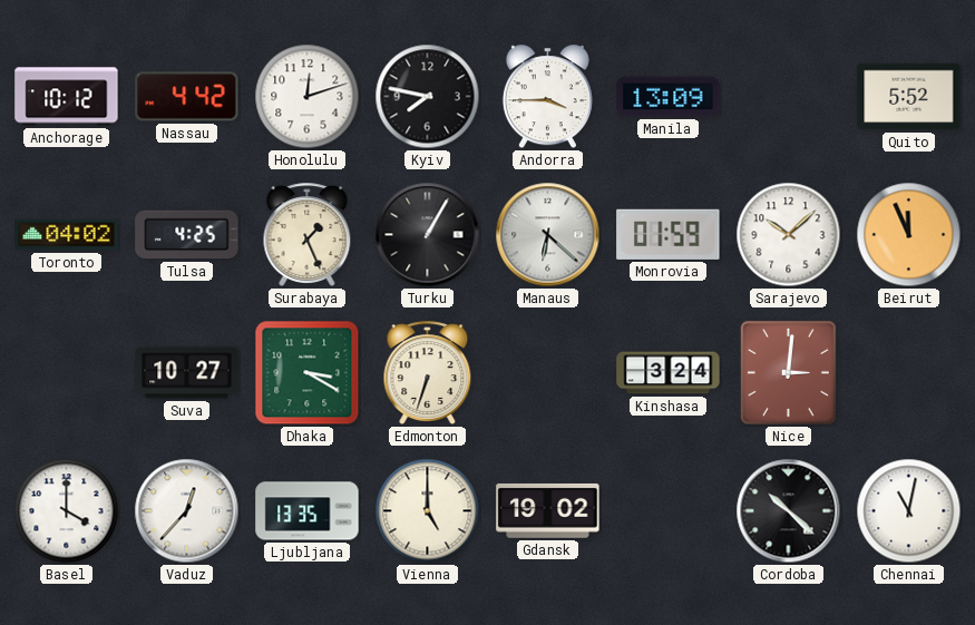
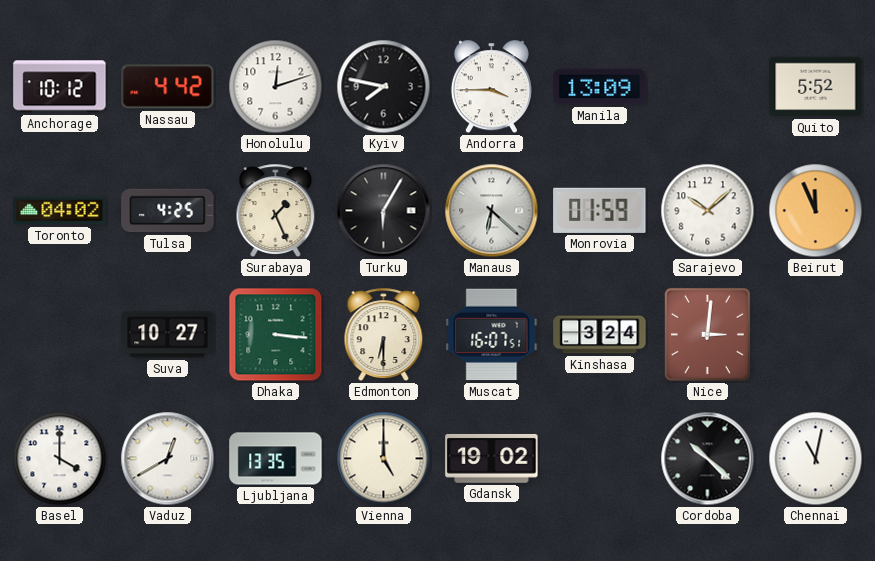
Turku: 1:05 -> 6:05 (384, 211)
Dhaka: 3:20 -> 3:16 (276, 335)
Edmonton: 6:33 -> 6:30 (384, 334)
Muscat: none -> 16:07 (492, 335)
Vaduz: 12:37 -> 12:40 (168, 459)
